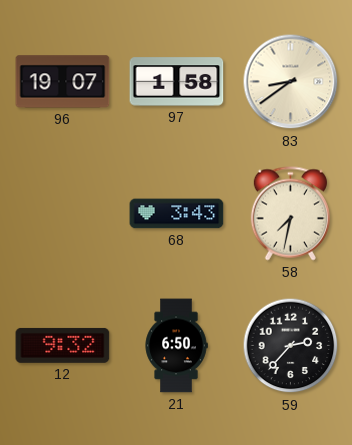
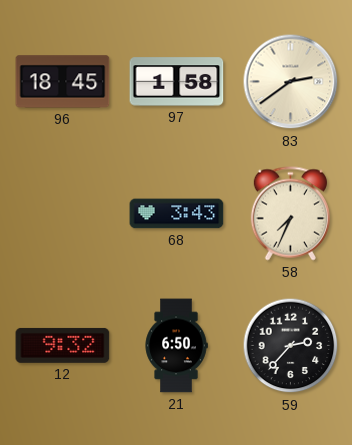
96: 19:07 -> 18:45 (63, 82)
83: 8:39 -> 2:39 (291, 82)
58: 7:32 -> 7:34 (290, 214)
